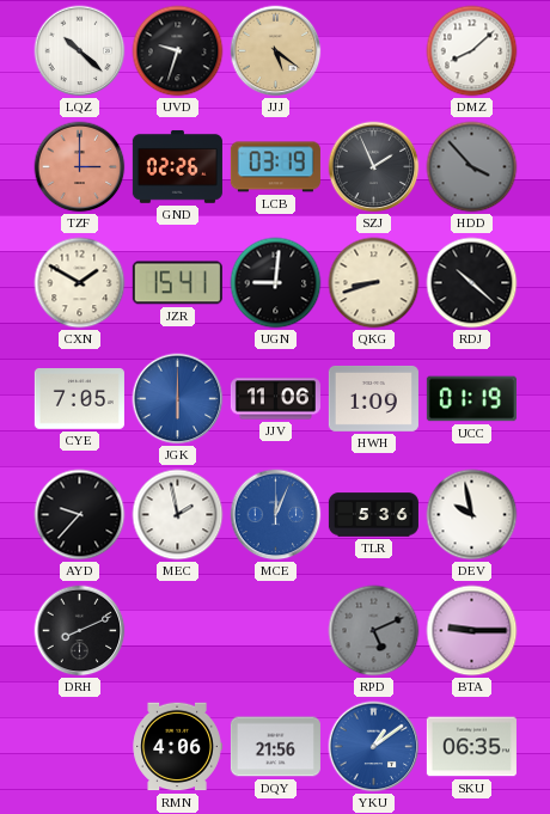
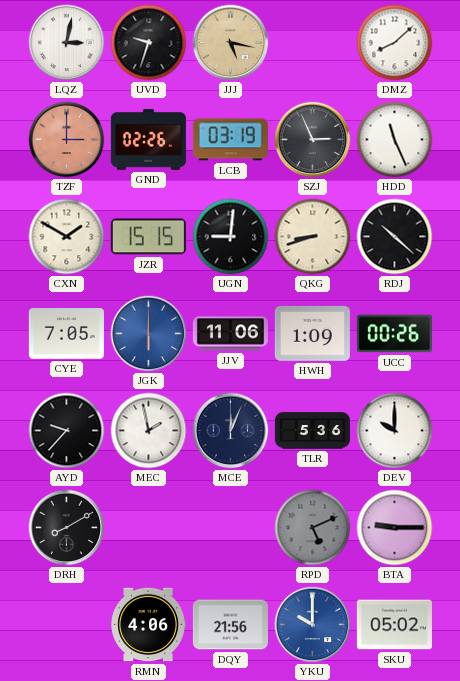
LQZ: 10:22 -> 3:02 (67, 43)
JJJ: 5:21 -> 5:17 (231, 43)
SZJ: 1:56 -> 2:56 (313, 140)
HDD: 3:53 -> 11:26 (395, 140)
HDD dial: grey -> white (395, 140)
JZR: 15:41 -> 15:15 (148, 237)
UCC: 01:19 -> 00:26 (394, 334)
MCE dial: blue -> navy (231, 431)
DEV: 9:58 -> 10:00 (395, 431)
DRH: 8:11 -> 8:10 (67, 528)
YKU: 1:09 -> 10:00 (313, 625)
SKU: 06:35 -> 05:02 (394, 625)
